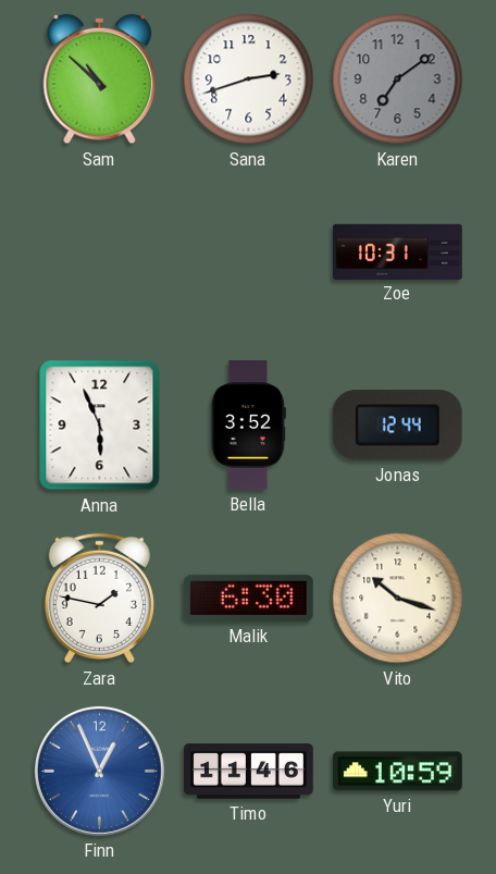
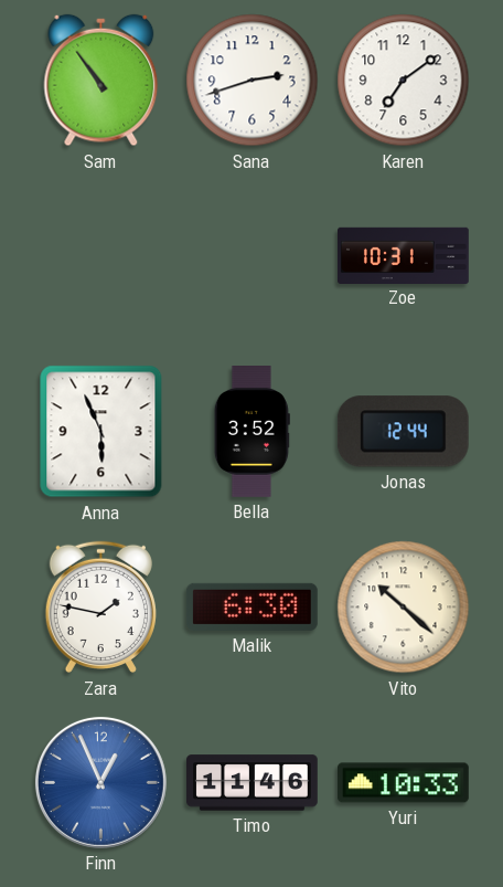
Sam: 10:52 -> 10:54 (101, 81)
Karen dial: grey -> white (404, 81)
Vito: 10:18 -> 10:22 (404, 608)
Yuri: 10:59 -> 10:33 (404, 783)
